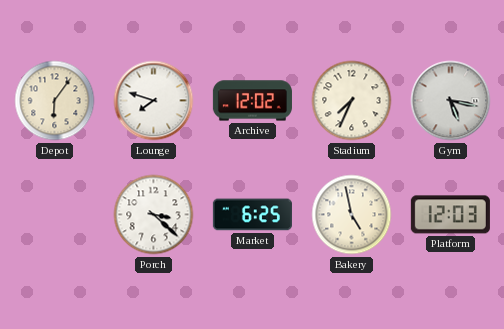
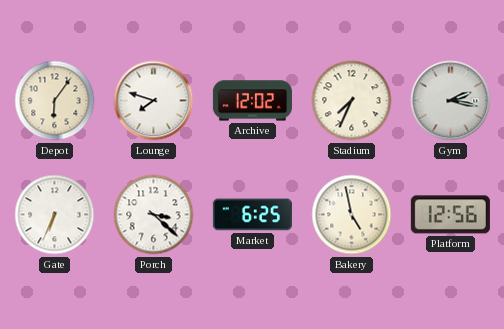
Gym: 5:17 -> 2:17 (451, 101)
Gate: none -> 6:34 (55, 215)
Platform: 12:03 -> 12:56 (450, 215)
